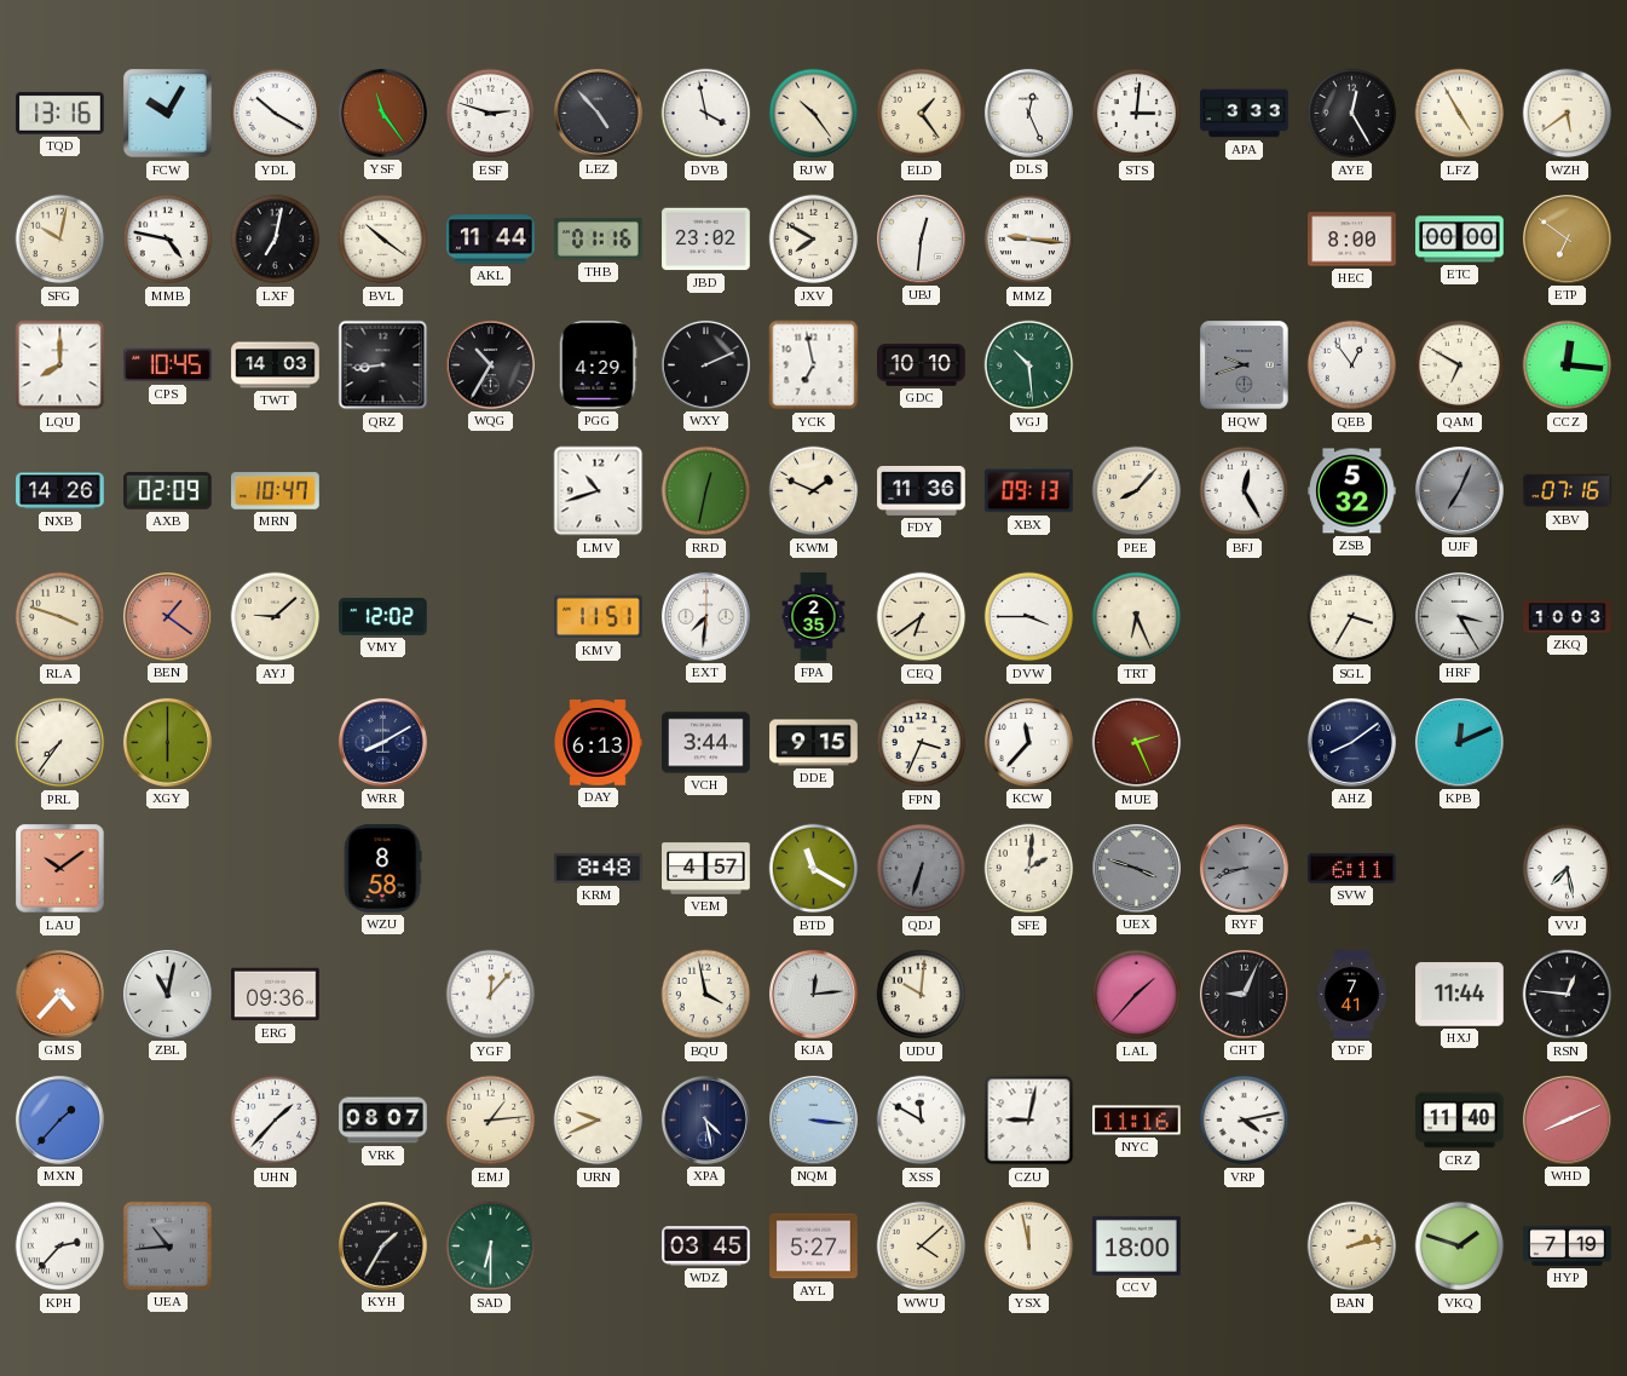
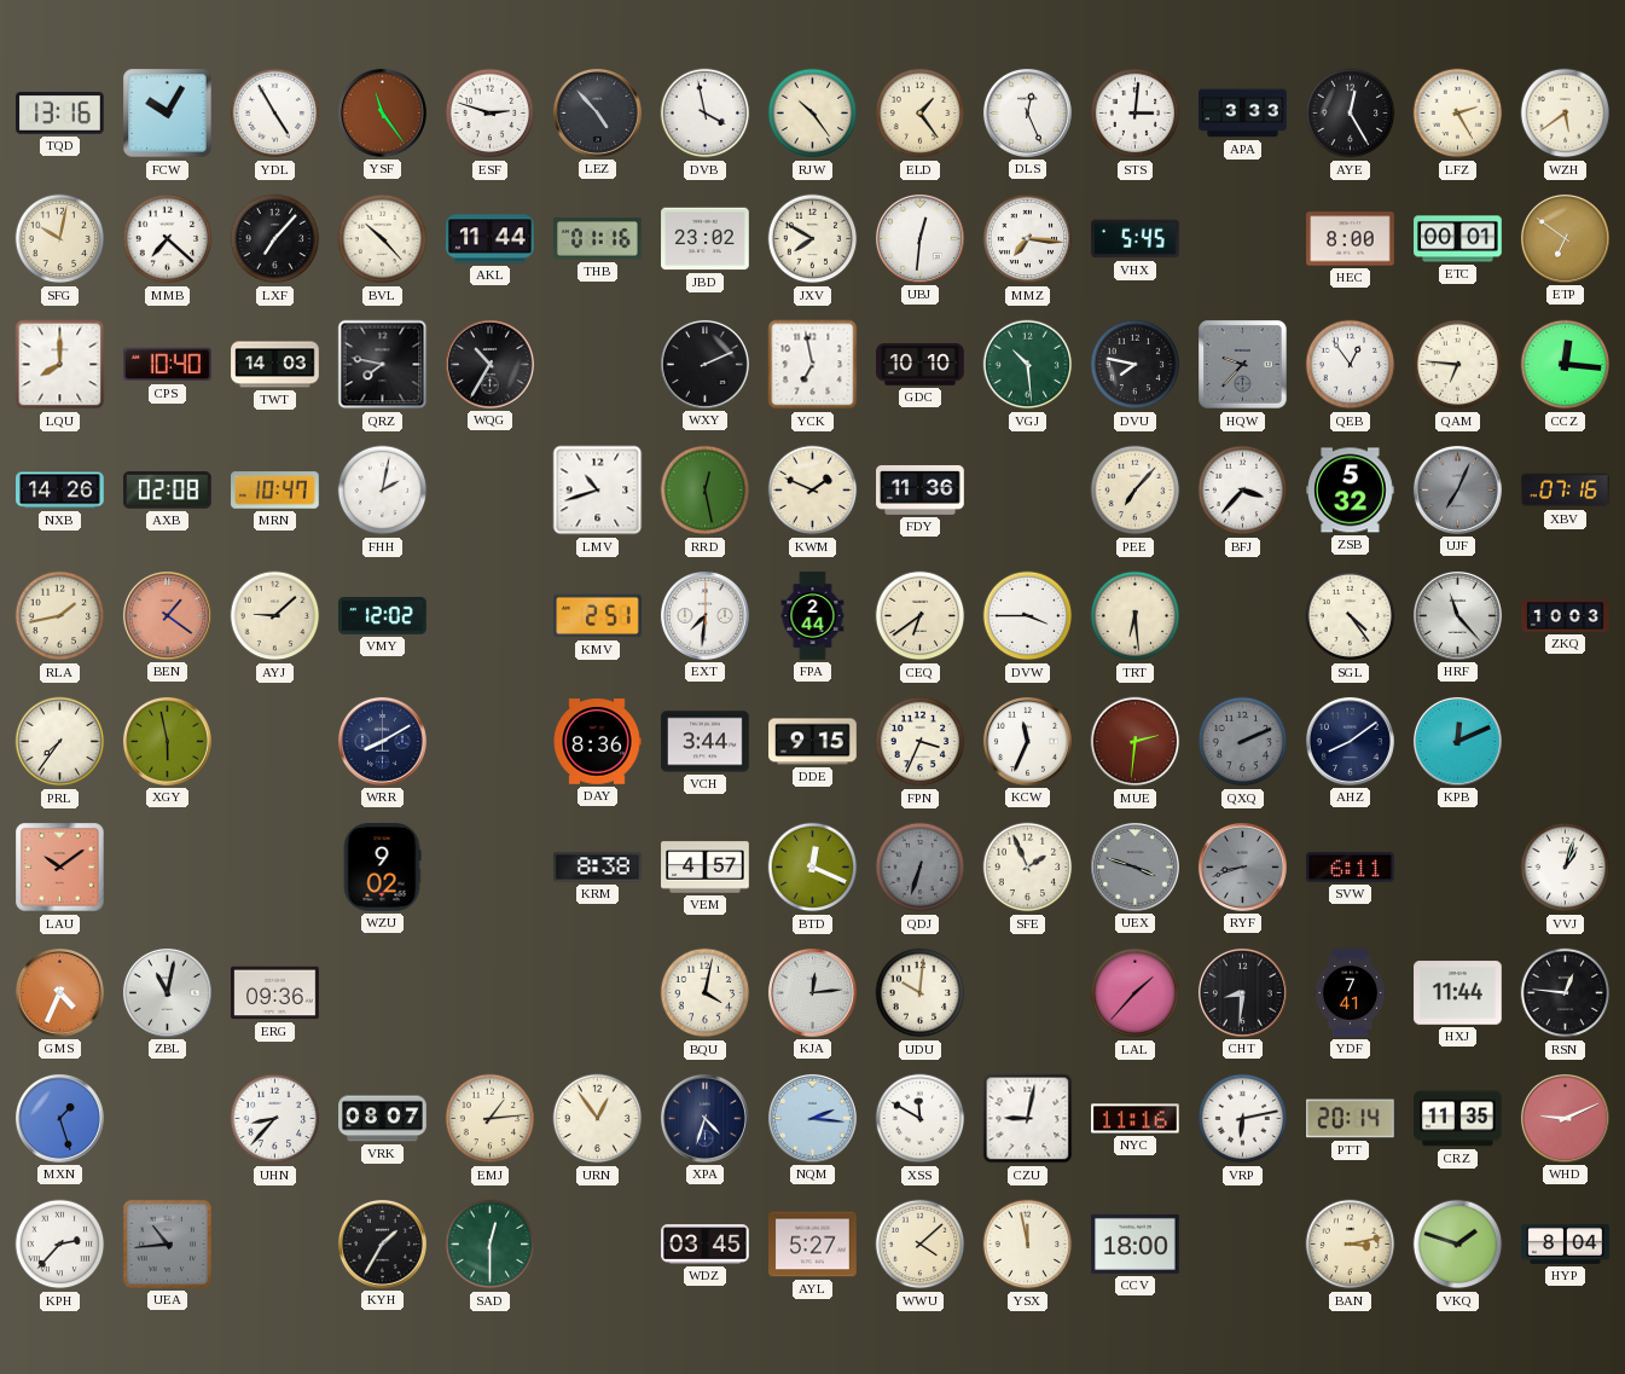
YDL: 10:20 -> 4:55 (275, 114)
LFZ: 4:55 -> 2:25 (1458, 114)
MMB: 4:47 -> 7:22 (168, 239)
LXF: 7:02 -> 7:07 (275, 239)
BVL: 10:21 -> 10:23 (383, 239)
MMZ: 9:16 -> 7:16 (1028, 239)
VHX: none -> 5:45 (1136, 239)
ETC: 00:00 -> 00:01 (1458, 239)
CPS: 10:45 -> 10:40 (168, 365)
QRZ: 8:44 -> 7:47 (383, 365)
PGG: 4:29 -> none (598, 365)
DVU: none -> 7:47 (1136, 365)
HQW: 9:42 -> 9:37 (1243, 365)
QAM: 6:50 -> 6:46 (1458, 365)
AXB: 02:09 -> 02:08 (168, 491)
FHH: none -> 2:02 (383, 491)
RRD: 12:32 -> 12:28 (706, 491)
XBX: 09:13 -> none (1029, 491)
PEE: 8:07 -> 7:07 (1136, 491)
BFJ: 12:25 -> 3:37 (1243, 491)
RLA: 3:48 -> 1:43 (60, 616)
KMV: 11:51 -> 2:51 (598, 616)
FPA: 2:35 -> 2:44 (813, 616)
TRT: 6:26 -> 6:29 (1136, 616)
SGL: 3:35 -> 4:24 (1351, 616)
HRF: 3:25 -> 11:23 (1457, 615)
XGY: 6:00 -> 5:58 (167, 741)
DAY: 6:13 -> 8:36 (597, 742)
KCW: 11:37 -> 11:34 (1027, 741)
MUE: 2:26 -> 2:31 (1136, 742)
QXQ: none -> 2:11 (1243, 742)
WZU: 8:58 -> 9:02 (382, 868)
KRM: 8:48 -> 8:38 (598, 868)
BTD: 11:20 -> 12:19 (813, 868)
SFE: 2:01 -> 1:56 (1028, 868)
VVJ: 7:28 -> 1:03 (1566, 868)
GMS: 4:37 -> 4:34 (59, 992)
YGF: 12:07 -> none (491, 995)
BQU: 3:58 -> 4:02 (706, 993)
CHT: 9:04 -> 8:31 (1242, 992)
MXN: 1:37 -> 1:27 (59, 1118)
UHN: 1:37 -> 8:37 (275, 1119)
URN: 9:41 -> 12:54 (598, 1119)
XPA: 4:28 -> 4:33 (704, 1118)
NQM: 3:16 -> 2:16 (812, 1118)
VRP: 4:13 -> 6:13 (1243, 1119)
PTT: none -> 20:14 (1351, 1119)
CRZ: 11:40 -> 11:35 (1458, 1119)
WHD: 8:11 -> 9:11 (1565, 1118)
SAD: 6:30 -> 12:30 (491, 1245)
BAN: 2:13 -> 3:13 (1351, 1245)
HYP: 7:19 -> 8:04 (1566, 1243)
